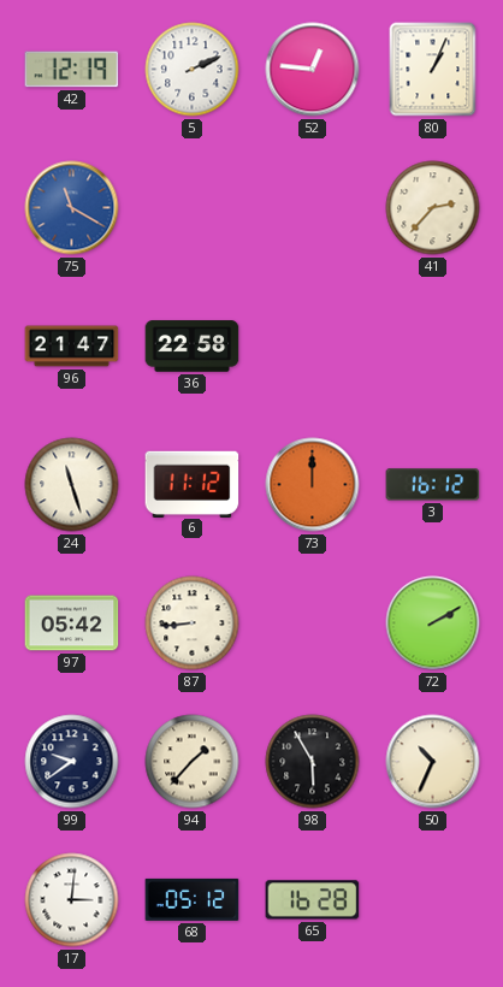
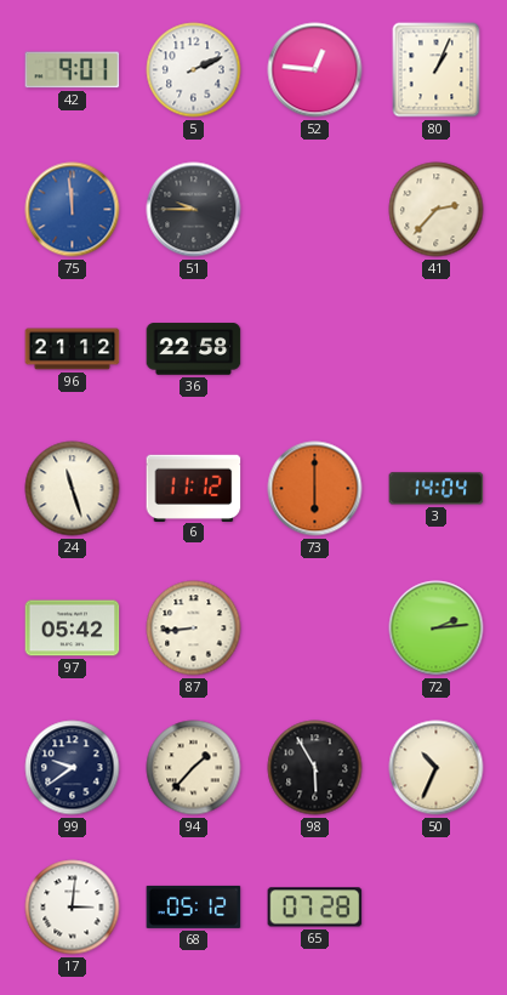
42: 12:19 -> 9:01 (73, 70)
75: 11:20 -> 11:59 (73, 210)
51: none -> 9:45 (194, 210)
96: 21:47 -> 21:12 (73, 349)
73: 12:00 -> 6:00 (315, 489)
3: 16:12 -> 14:04 (437, 489)
72: 2:10 -> 2:14 (437, 629)
65: 16:28 -> 07:28 (315, 908)
